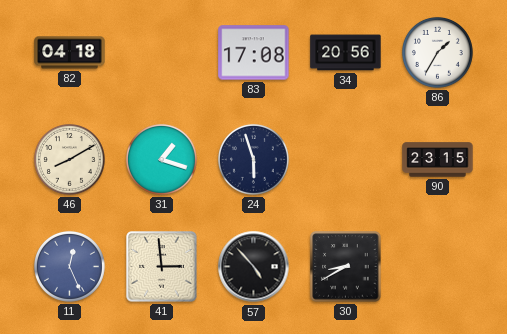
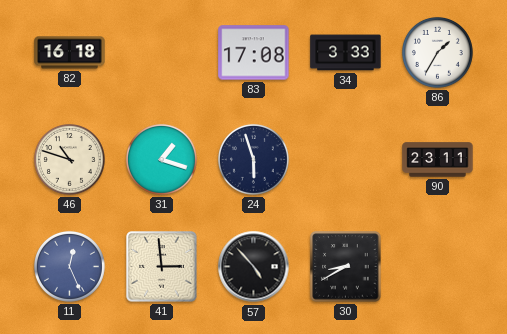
82: 04:18 -> 16:18 (70, 53)
34: 20:56 -> 3:33 (346, 53)
46: 8:10 -> 10:48 (69, 159)
90: 23:15 -> 23:11 (438, 160)
